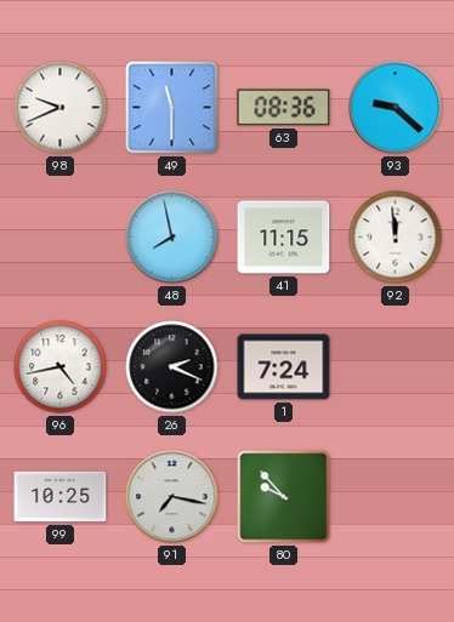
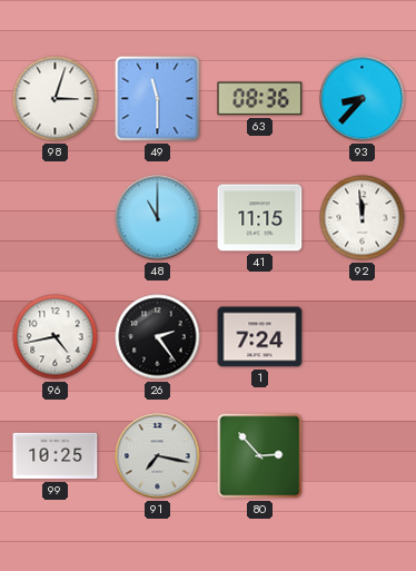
98: 9:41 -> 3:03 (56, 99)
93: 9:22 -> 8:37 (363, 99)
48: 7:58 -> 11:00 (158, 218)
26: 2:19 -> 2:24 (158, 337)
80: 9:53 -> 2:53 (260, 456)
